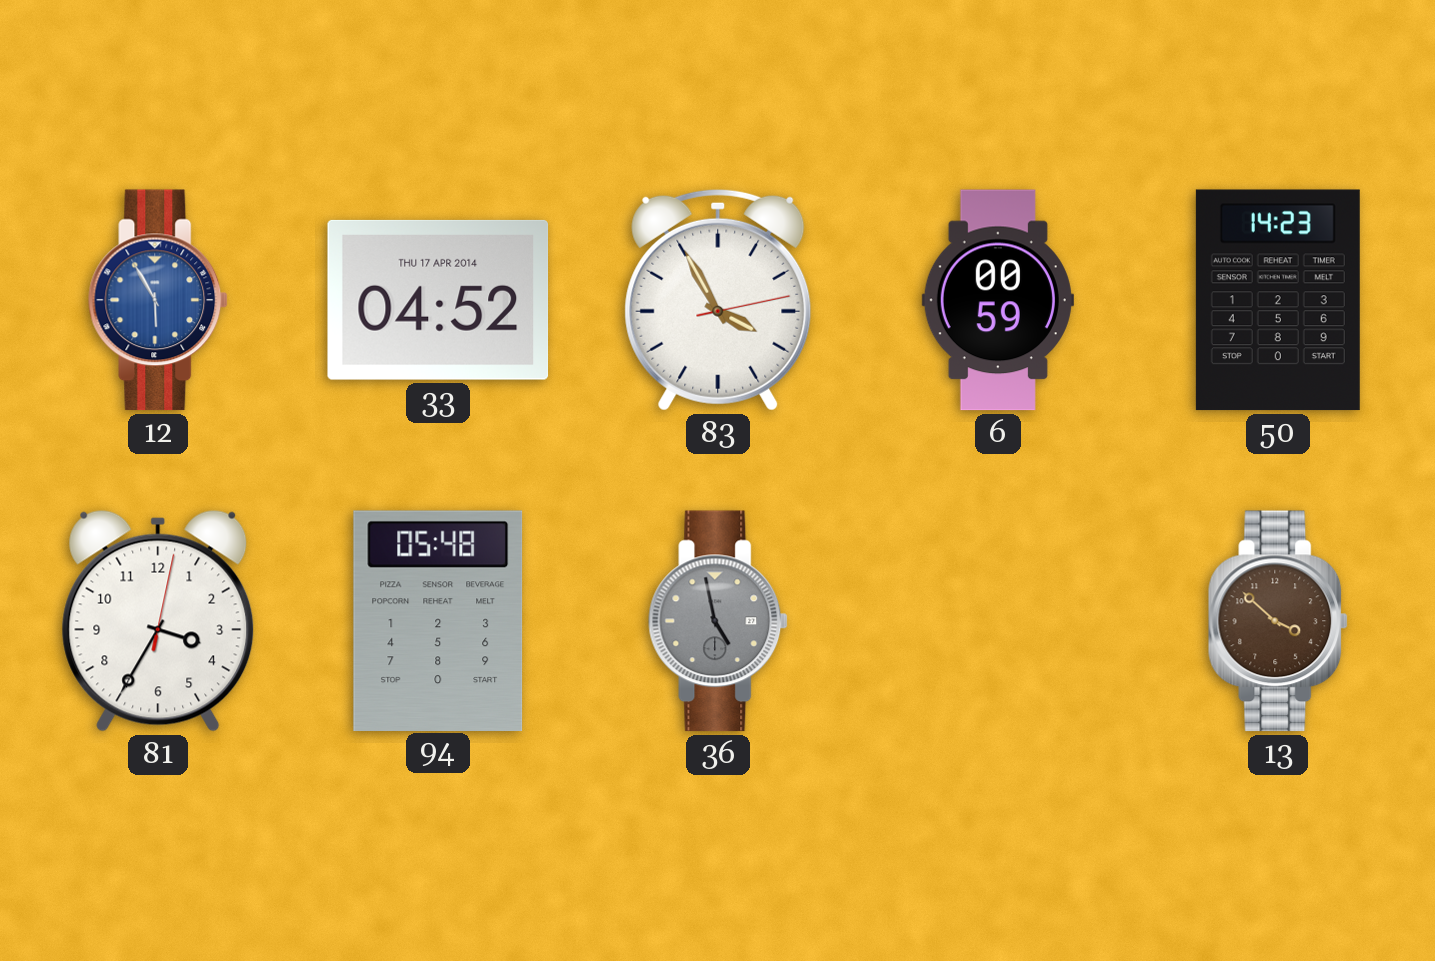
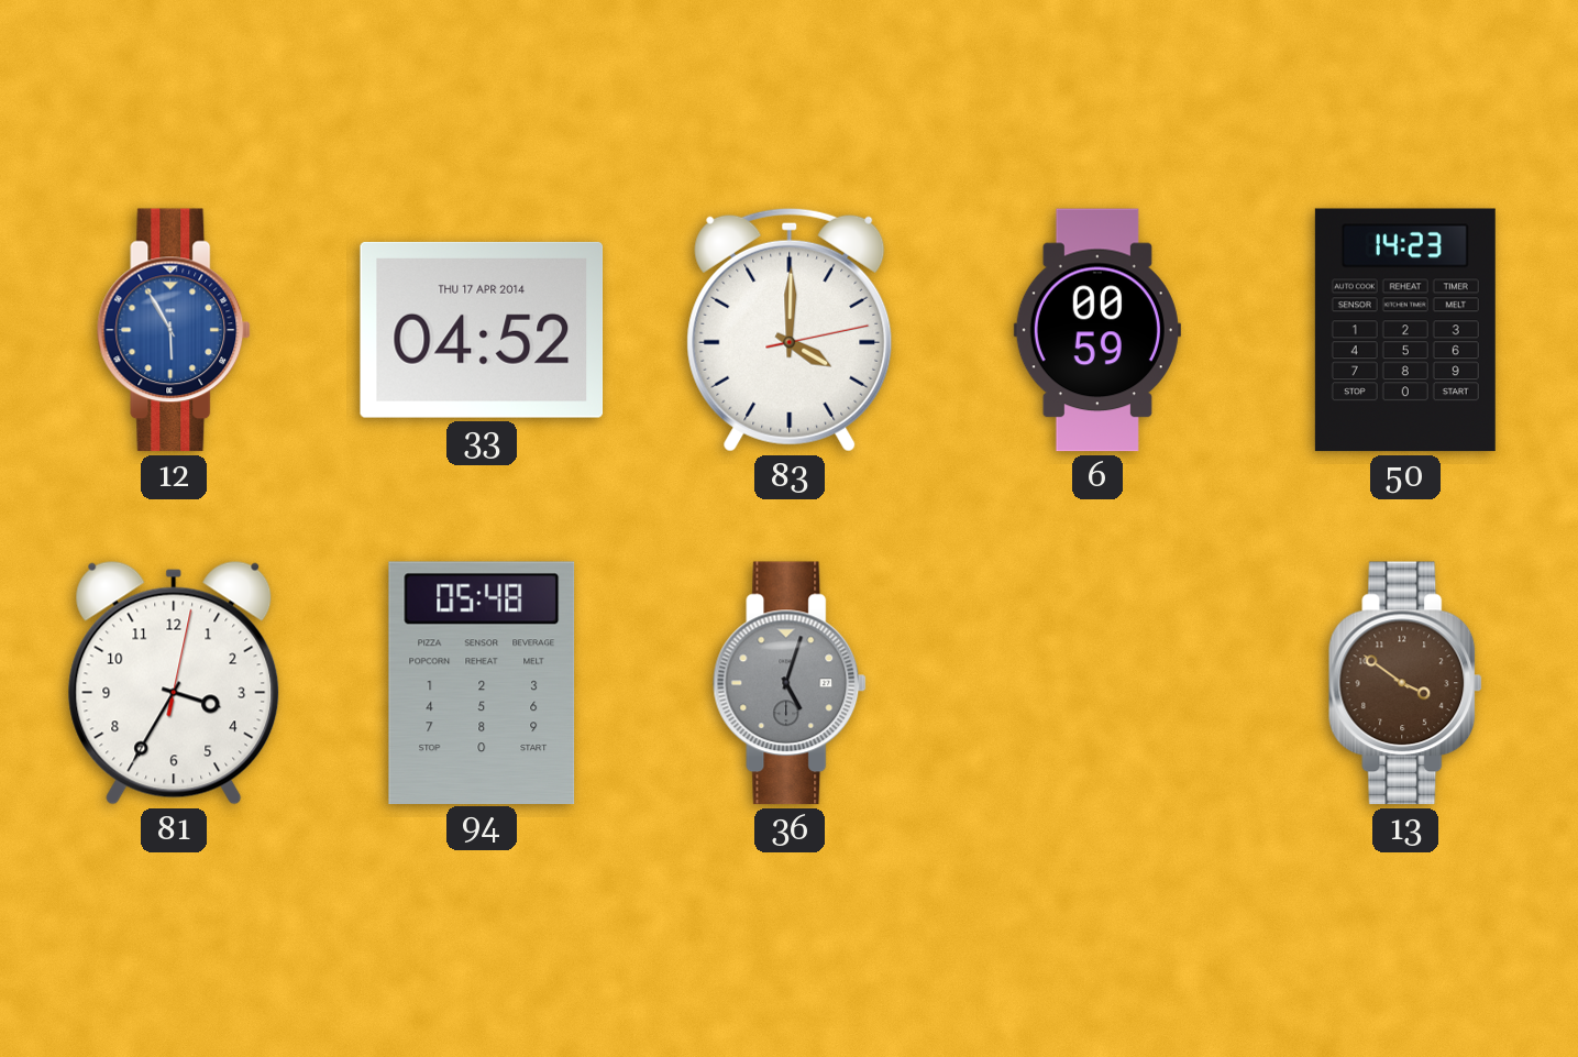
83: 3:55 -> 4:00 (790, 330)
36: 4:58 -> 5:03 (791, 683)
13: 3:52 -> 3:51 (1406, 683)
